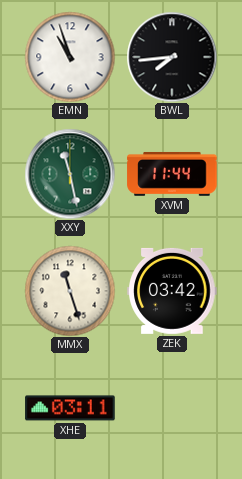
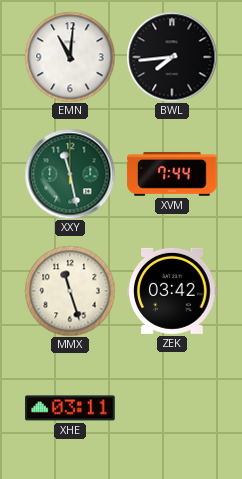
EMN: 10:57 -> 11:01 (70, 57)
XVM: 11:44 -> 7:44 (172, 174)
